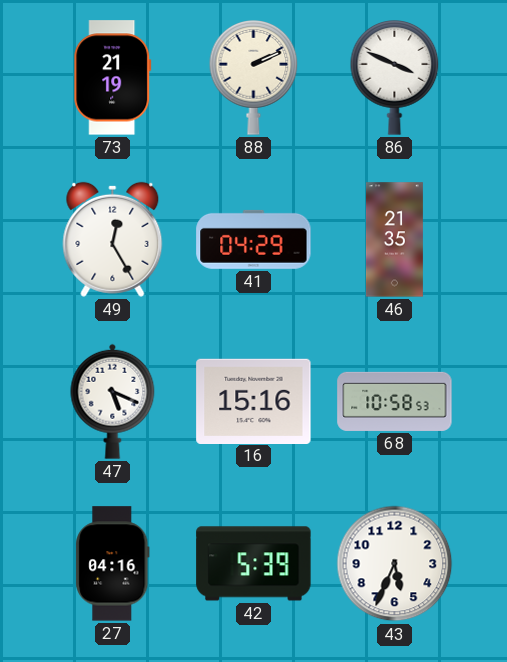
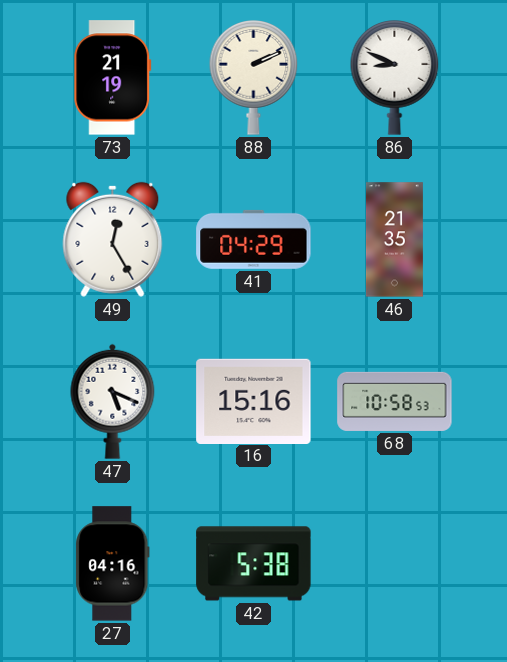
86: 3:49 -> 8:49 (395, 78)
42: 5:39 -> 5:38 (254, 564)
43: 5:34 -> none (395, 564)
